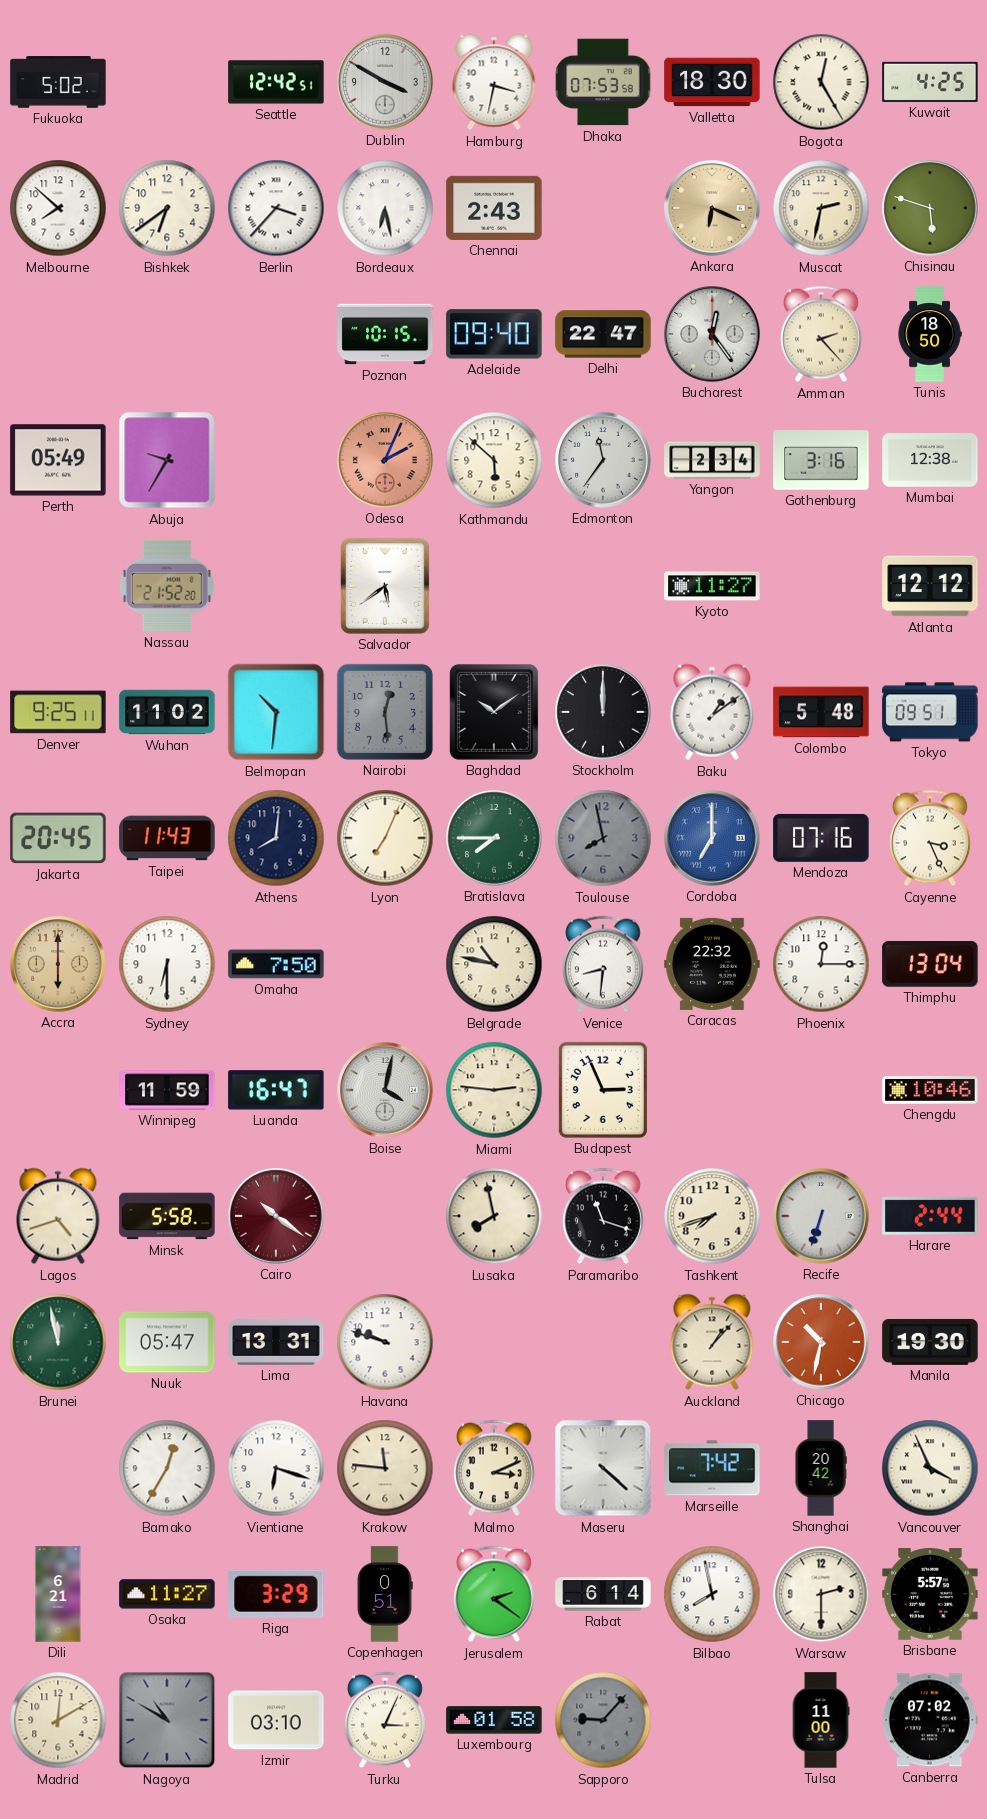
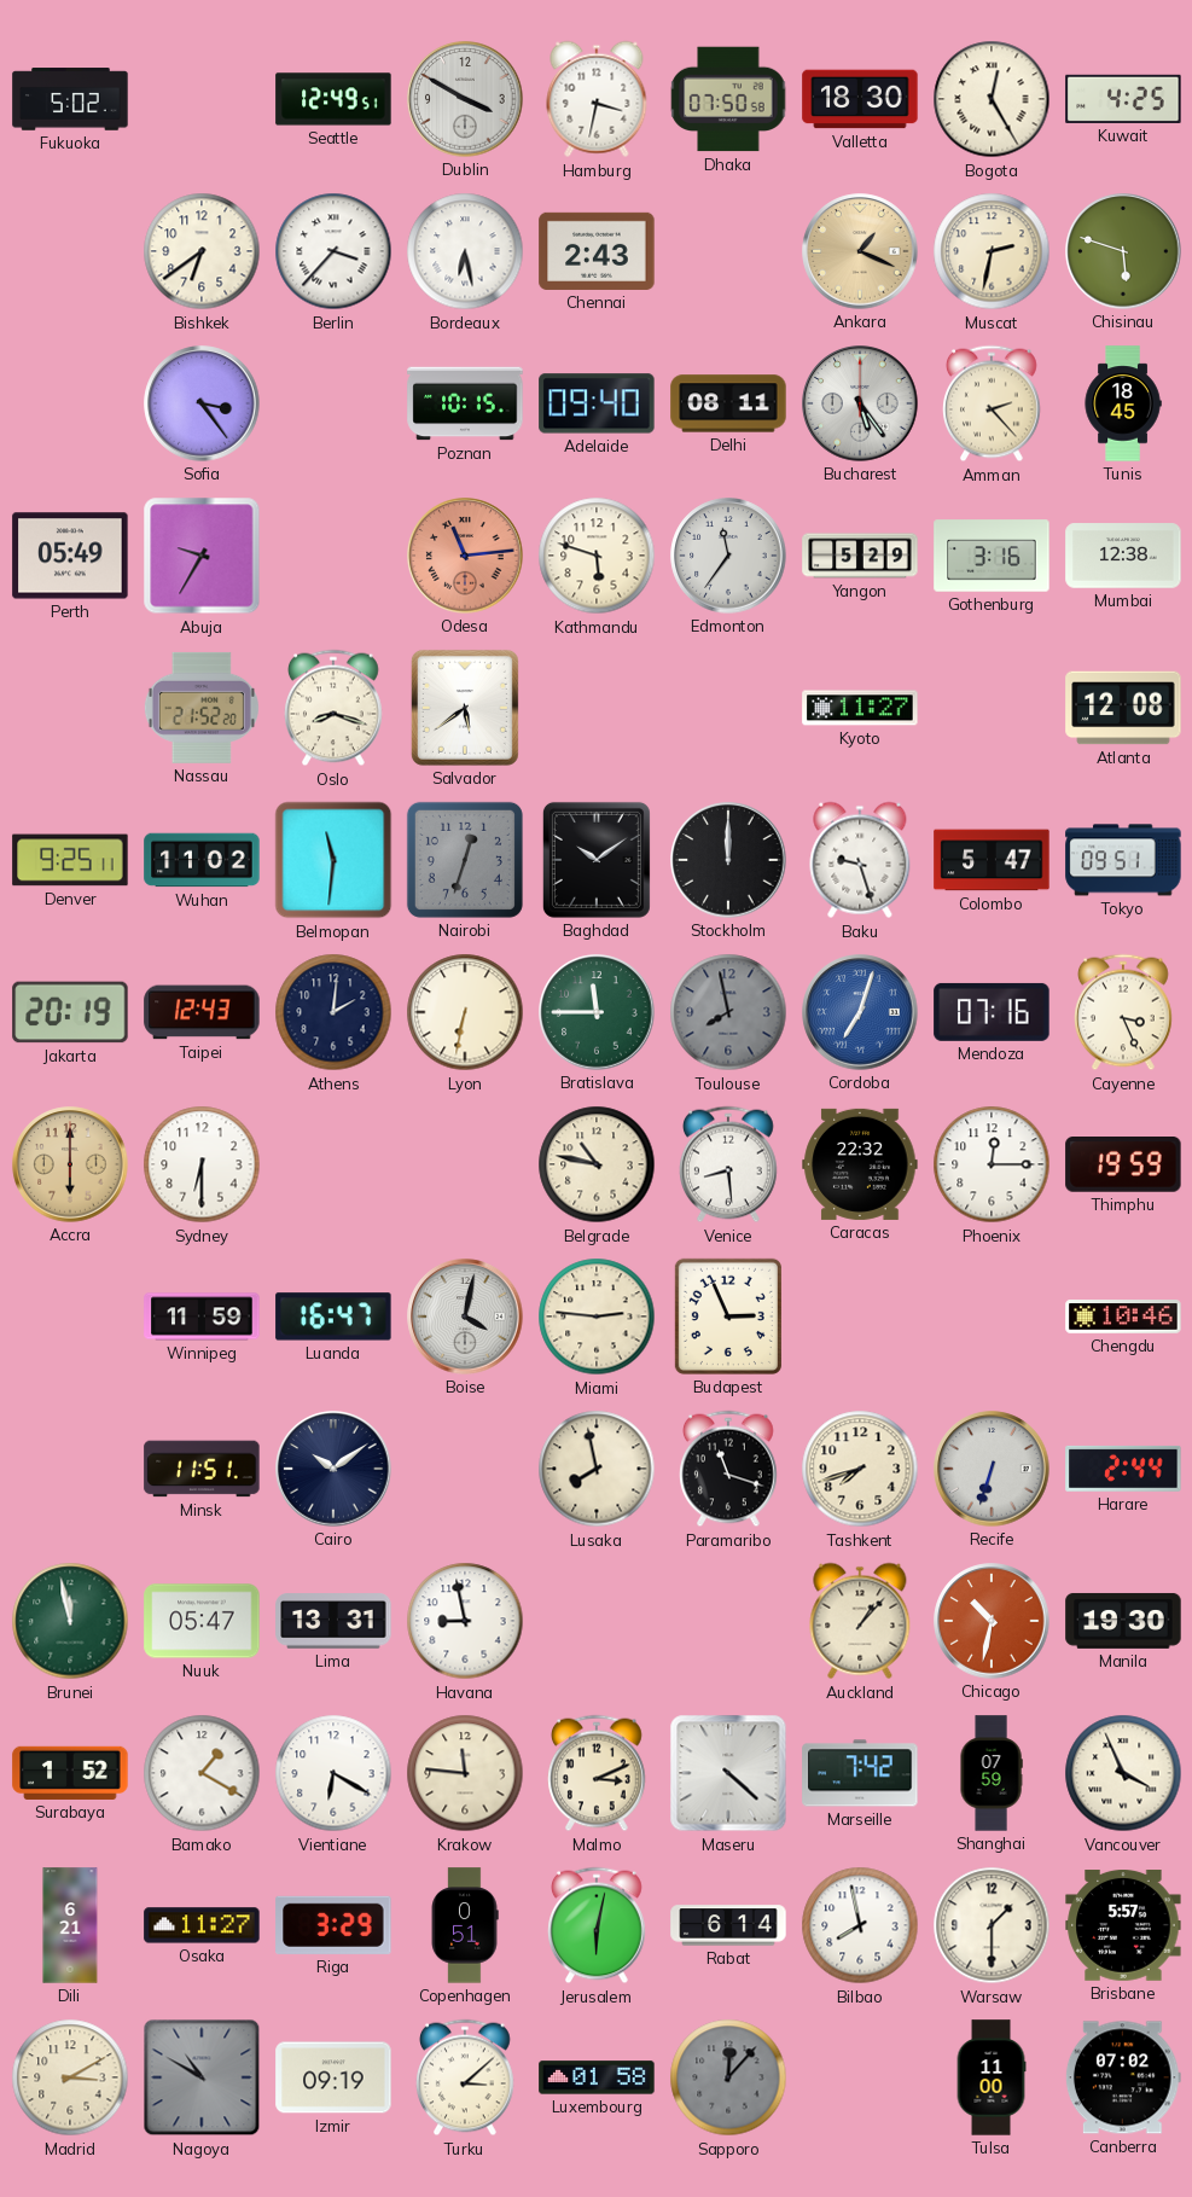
Seattle: 12:42 -> 12:49 (333, 99)
Dhaka: 07:53 -> 07:50 (728, 99)
Melbourne: 7:52 -> none (58, 208)
Ankara: 6:19 -> 1:19 (860, 251)
Sofia: none -> 3:24 (202, 403)
Delhi: 22:47 -> 08:11 (728, 403)
Bucharest: 12:24 -> 5:24 (860, 403)
Tunis: 18:50 -> 18:45 (1123, 403)
Odesa: 2:04 -> 11:14 (465, 556)
Kathmandu: 5:52 -> 5:48 (597, 556)
Yangon: 2:34 -> 5:29 (860, 556)
Oslo: none -> 8:18 (335, 708)
Atlanta: 12:12 -> 12:08 (1123, 708)
Belmopan: 10:31 -> 11:31 (333, 860)
Nairobi: 12:29 -> 12:33 (465, 860)
Baku: 1:09 -> 9:27 (860, 860)
Colombo: 5:48 -> 5:47 (992, 860)
Jakarta: 20:45 -> 20:19 (70, 1012)
Taipei: 11:43 -> 12:43 (202, 1012)
Athens: 8:01 -> 2:01 (333, 1012)
Lyon: 7:04 -> 6:32 (465, 1012)
Bratislava: 7:45 -> 11:45 (597, 1012)
Cordoba: 7:00 -> 7:03 (860, 1012)
Omaha: 7:50 -> none (276, 964)
Venice: 8:31 -> 8:29 (729, 1164)
Thimphu: 13:04 -> 19:59 (1123, 1166)
Lagos: 4:42 -> none (58, 1216)
Minsk: 5:58 -> 11:51 (202, 1469)
Cairo: 10:21 -> 10:09 (333, 1469)
Cairo dial: burgundy -> navy (333, 1469)
Havana: 9:48 -> 8:58 (465, 1621)
Surabaya: none -> 1:52 (70, 1773)
Bamako: 12:35 -> 1:20 (202, 1773)
Vientiane: 6:18 -> 6:20 (333, 1773)
Shanghai: 20:42 -> 07:59 (992, 1773)
Jerusalem: 2:21 -> 6:02 (598, 1925)
Warsaw: 2:30 -> 1:30 (992, 1925)
Madrid: 12:10 -> 3:10 (70, 2077)
Izmir: 03:10 -> 09:19 (333, 2077)
Turku: 3:04 -> 3:08 (466, 2077)
Sapporo: 9:07 -> 12:07 (728, 2077)
